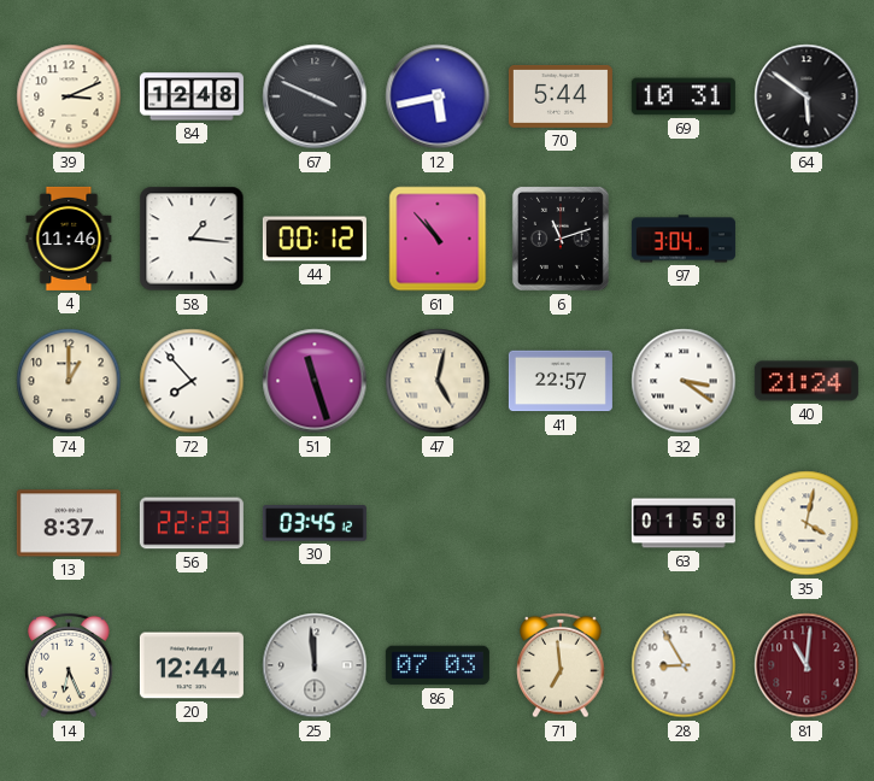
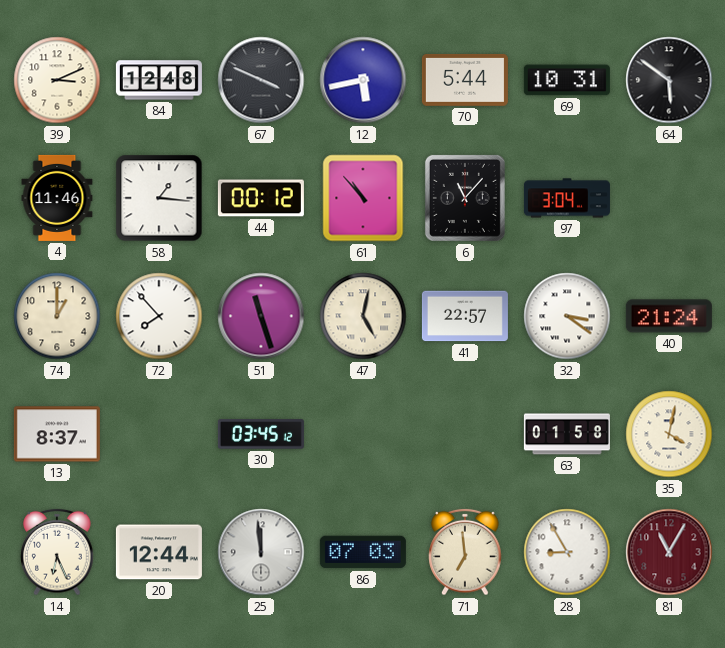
6: 11:12 -> 11:07 (465, 198)
56: 22:23 -> none (192, 523)
81: 11:01 -> 11:05 (669, 552)
